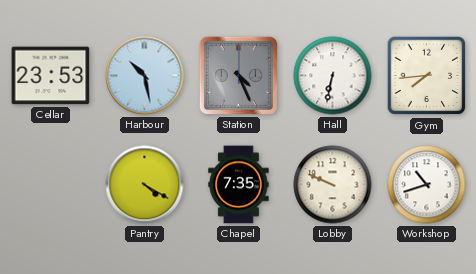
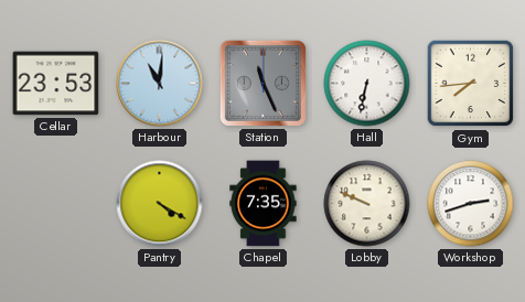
Harbour: 10:28 -> 11:01 (160, 84)
Station: 4:26 -> 11:26 (262, 83)
Workshop: 10:42 -> 2:42 (471, 204)
